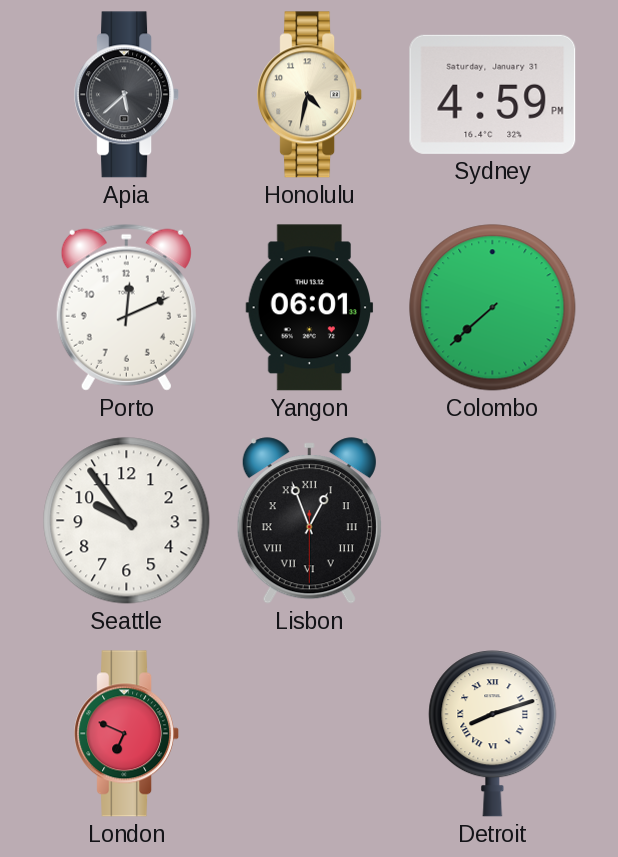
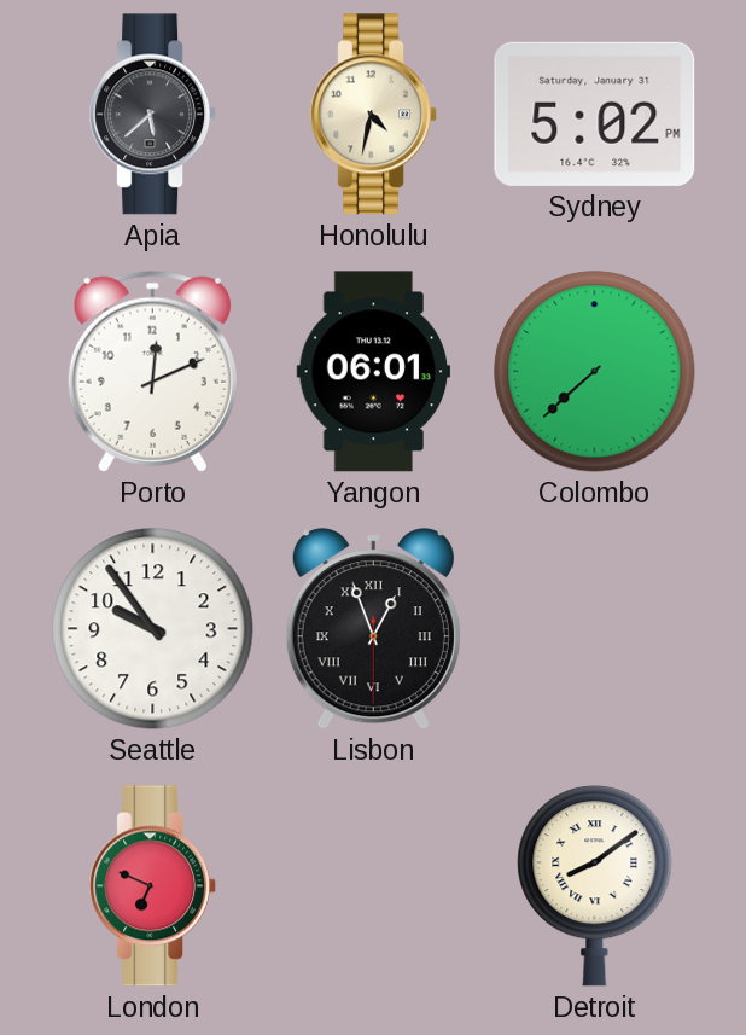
Sydney: 4:59 -> 5:02 (595, 114)
Detroit: 8:12 -> 8:09 (595, 886)
